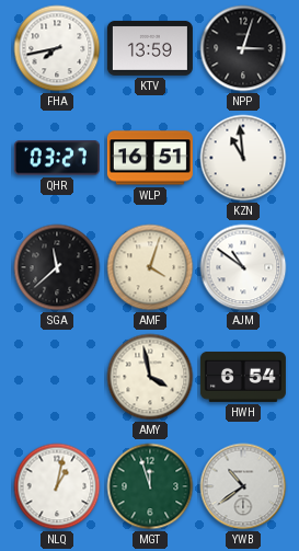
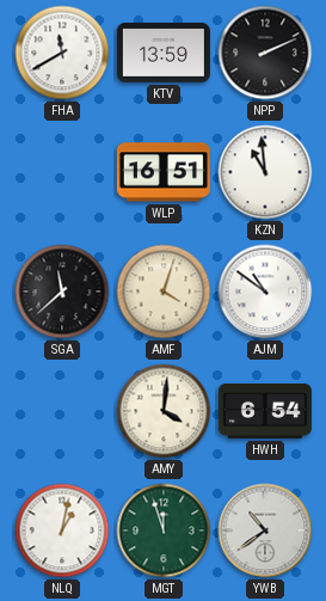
FHA: 7:43 -> 11:40 (62, 53)
NPP: 3:03 -> 2:11 (265, 53)
QHR: 03:27 -> none (57, 158)
AMY: 3:58 -> 4:01 (164, 411)
